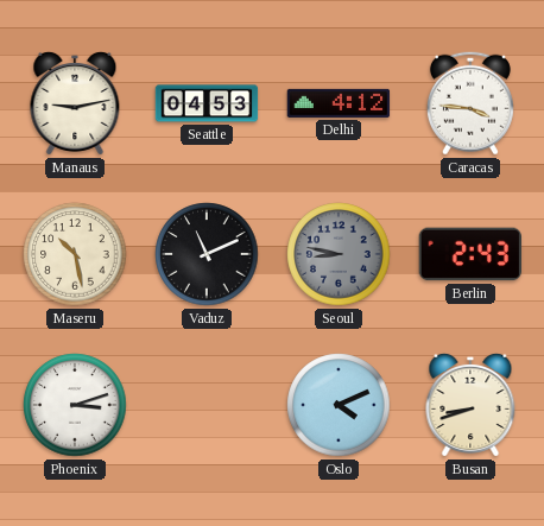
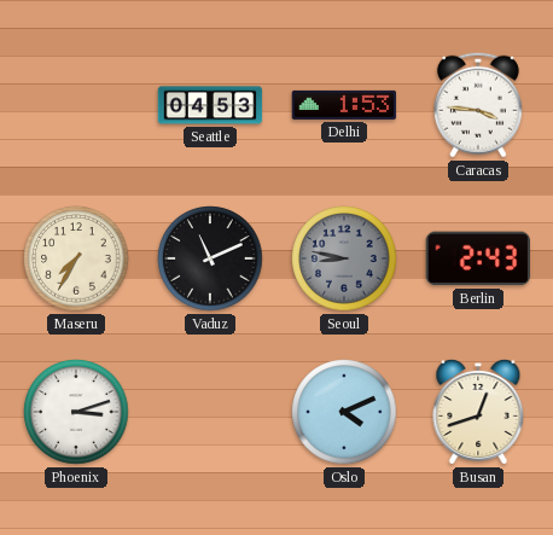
Manaus: 9:13 -> none (75, 103)
Delhi: 4:12 -> 1:53 (344, 105)
Maseru: 10:28 -> 7:35 (76, 258)
Busan: 8:42 -> 12:42 (478, 412)
